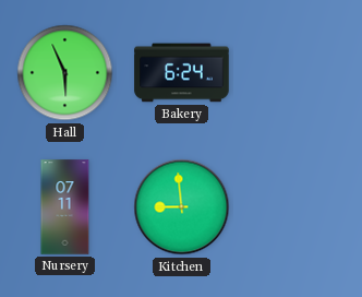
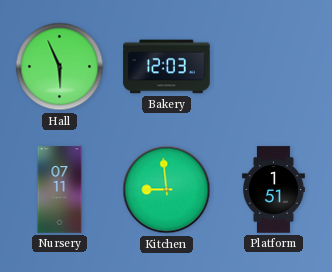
Bakery: 6:24 -> 12:03 (167, 67)
Platform: none -> 1:51 (273, 190)
